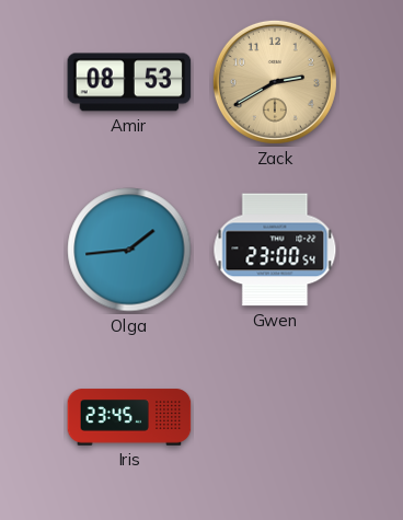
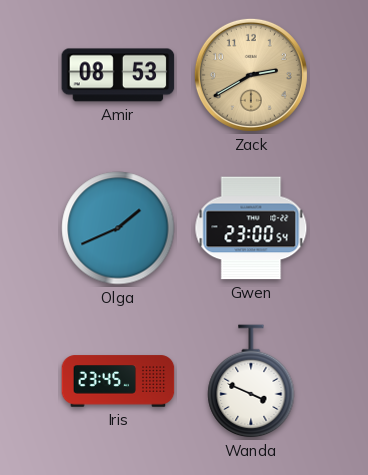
Olga: 1:44 -> 1:41 (118, 228)
Wanda: none -> 3:49 (251, 382)
